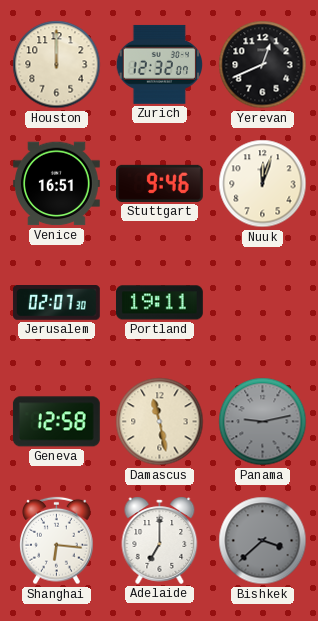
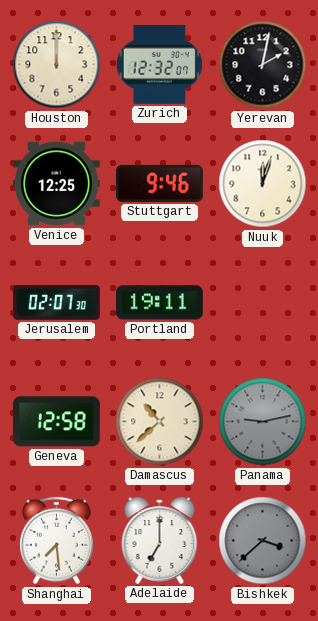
Yerevan: 12:41 -> 2:02 (263, 65)
Venice: 16:51 -> 12:25 (56, 184)
Damascus: 11:28 -> 10:38 (160, 422)
Shanghai: 6:16 -> 7:29 (57, 541)
